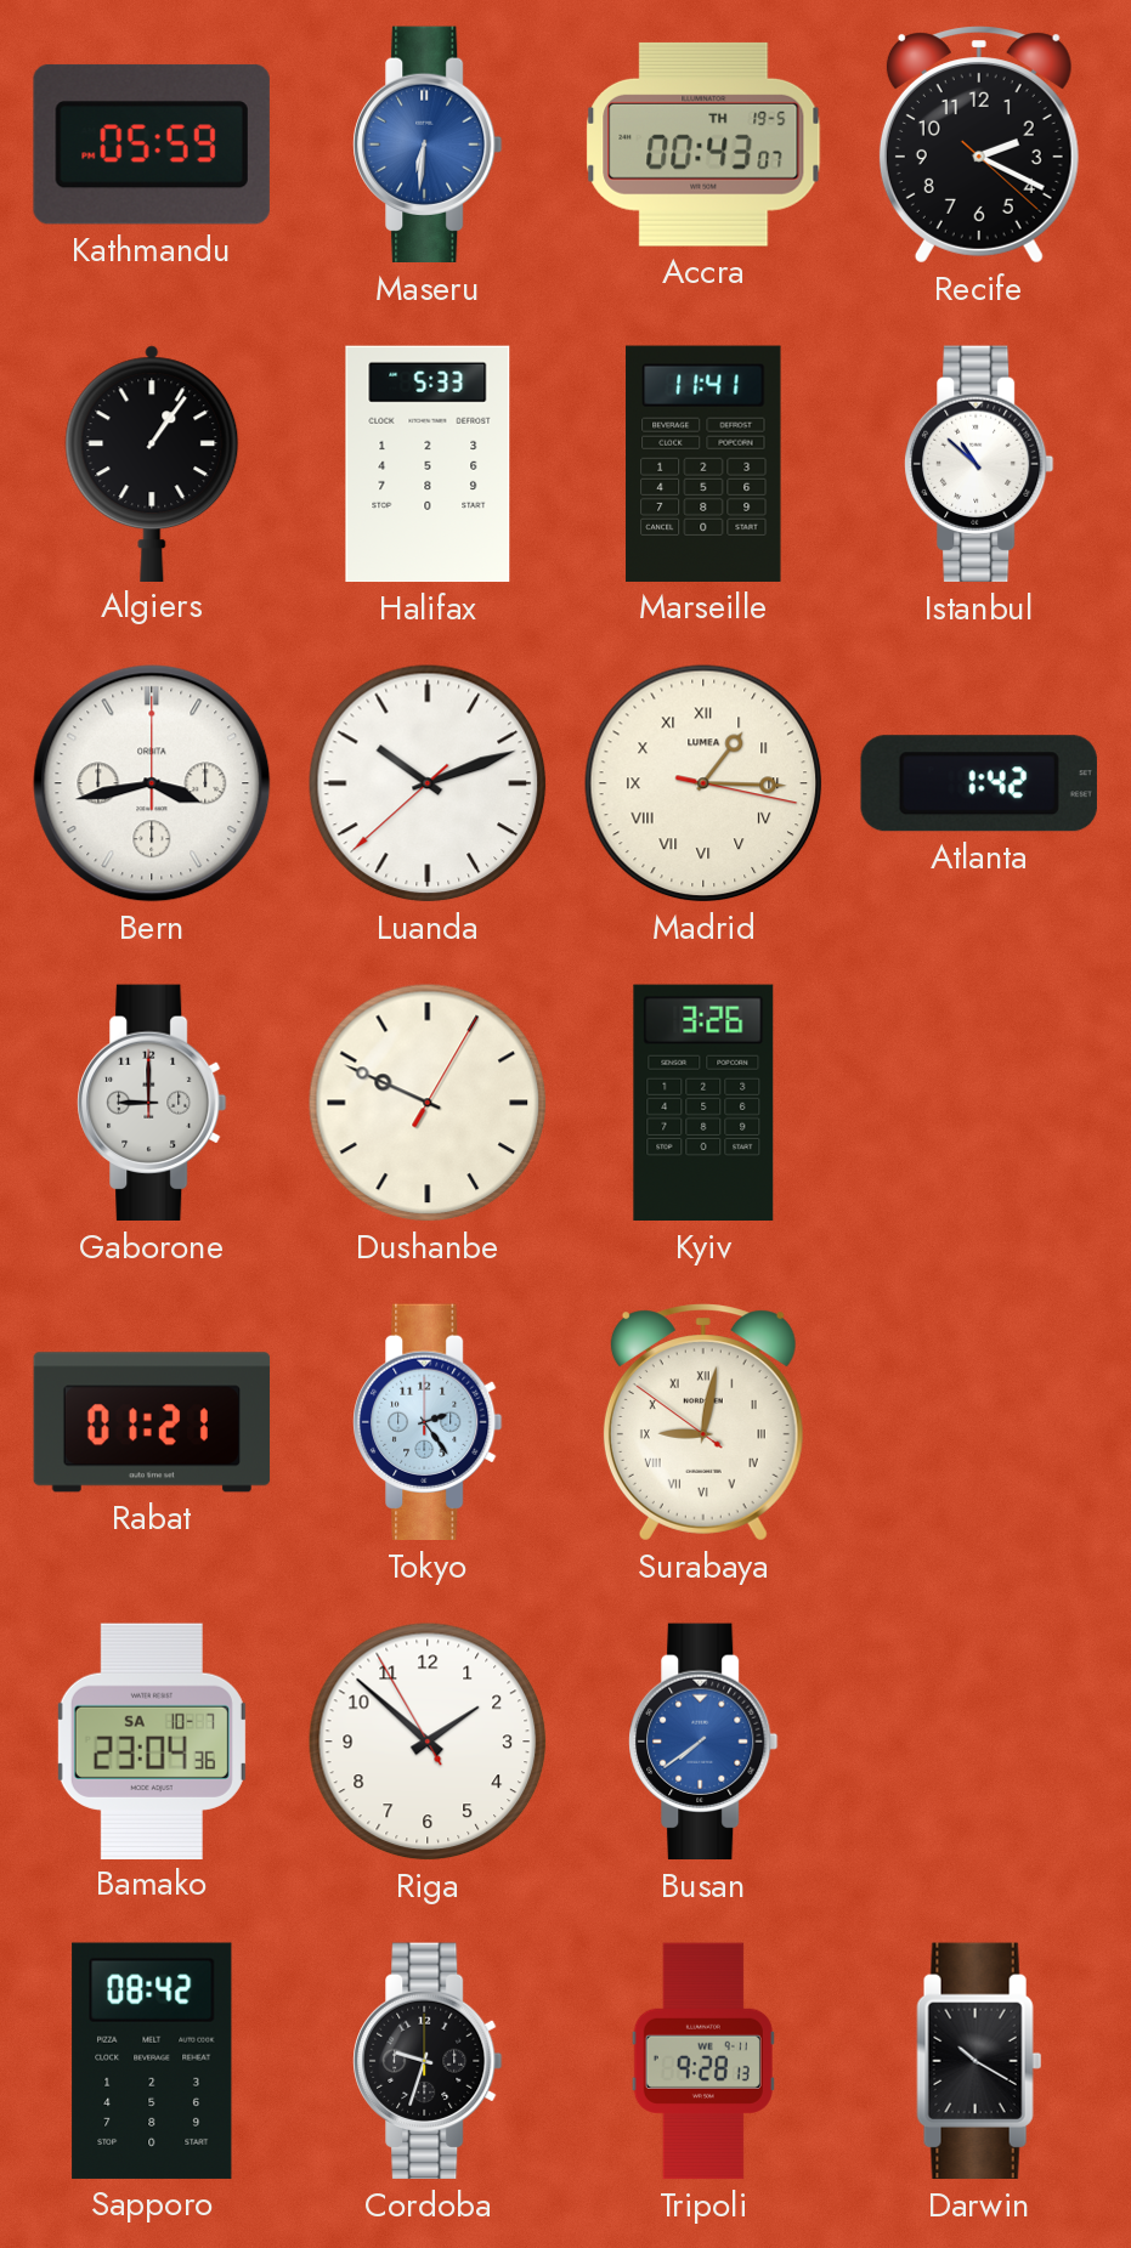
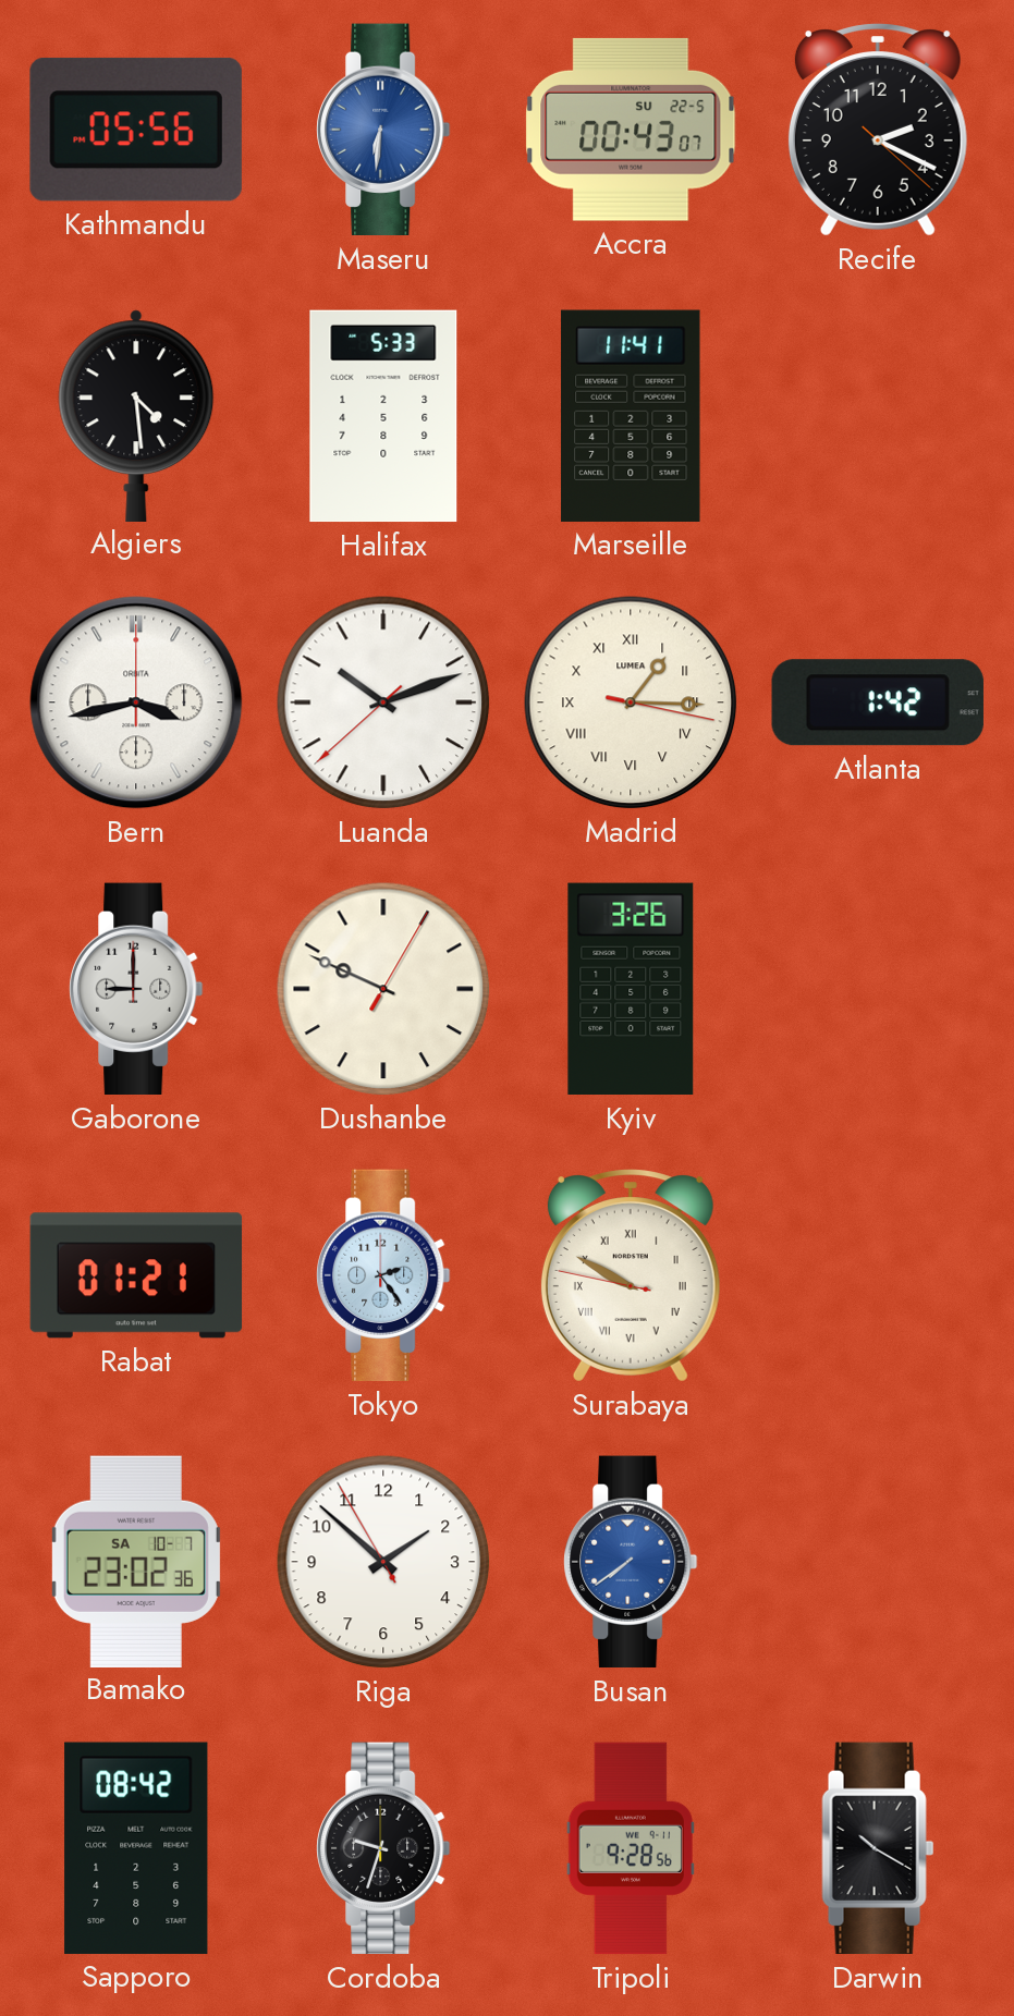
Kathmandu: 05:59 -> 05:56 (136, 130)
Accra date: TH 19-5 -> SU 22-5 (631, 130)
Algiers: 1:06 -> 4:29 (136, 415)
Istanbul: 10:52 -> none (979, 464)
Surabaya: 9:01 -> 9:49 (631, 1275)
Bamako: 23:04 -> 23:02 (136, 1561)
Tripoli: 9:28:13 -> 9:28:56 (631, 1848)
